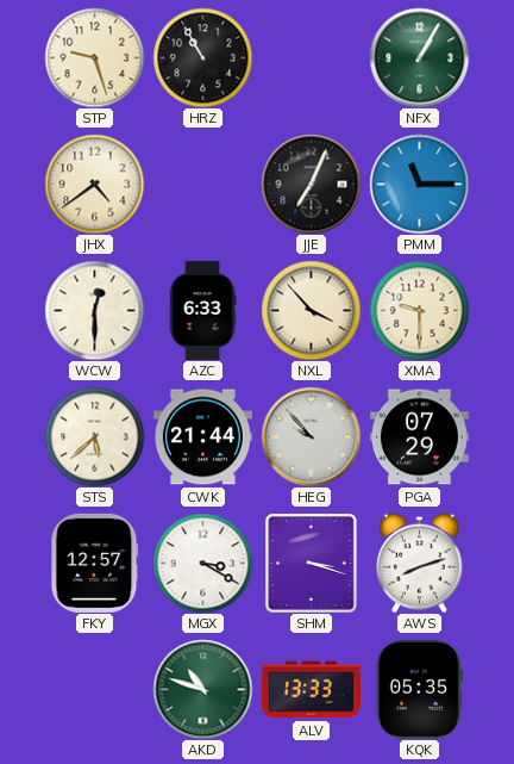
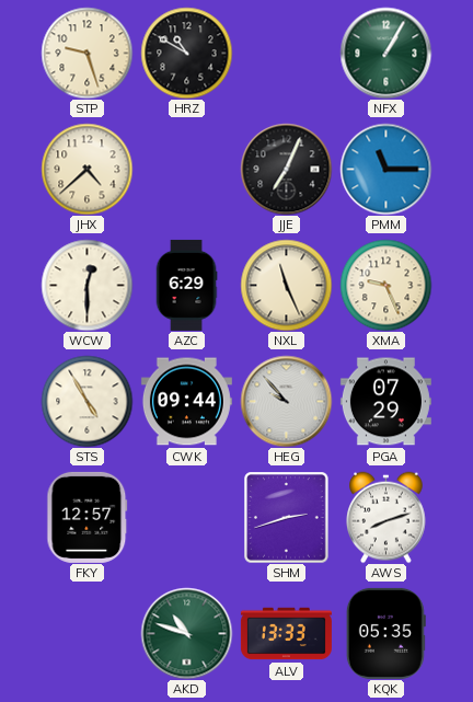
HRZ: 10:55 -> 10:50 (186, 53)
JHX: 4:39 -> 4:38 (86, 169)
AZC: 6:33 -> 6:29 (186, 285)
NXL: 3:53 -> 11:26 (286, 285)
XMA: 9:30 -> 9:26 (385, 285)
STS: 5:38 -> 4:55 (86, 401)
CWK: 21:44 -> 09:44 (186, 402)
MGX: 3:20 -> none (202, 563)
SHM: 3:18 -> 2:42 (287, 517)
